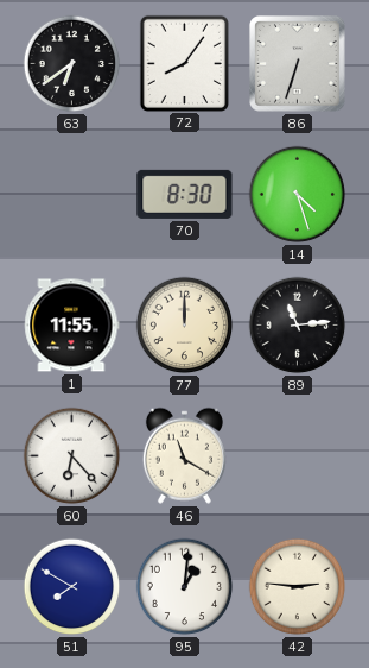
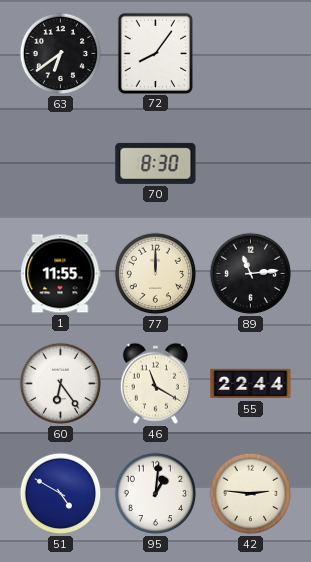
86: 6:33 -> none (298, 64)
14: 4:27 -> none (298, 195)
60: 6:23 -> 6:24 (61, 384)
55: none -> 22:44 (251, 384)
51: 7:50 -> 4:50 (61, 494)
